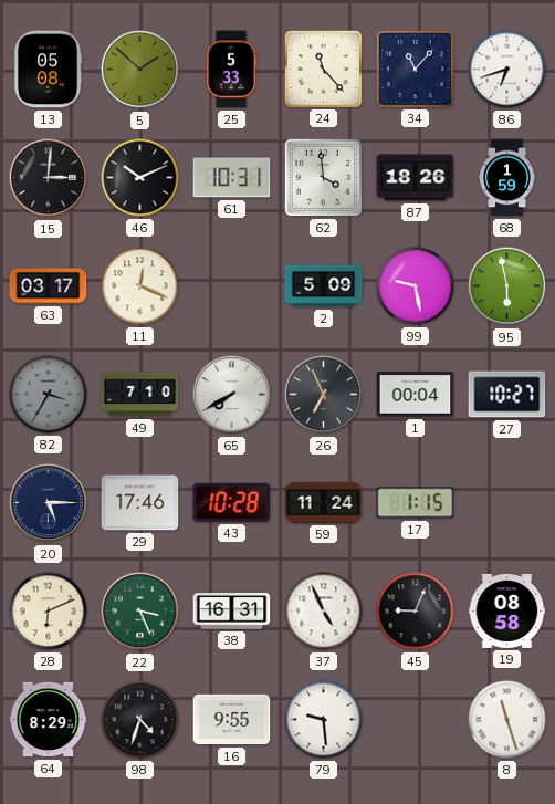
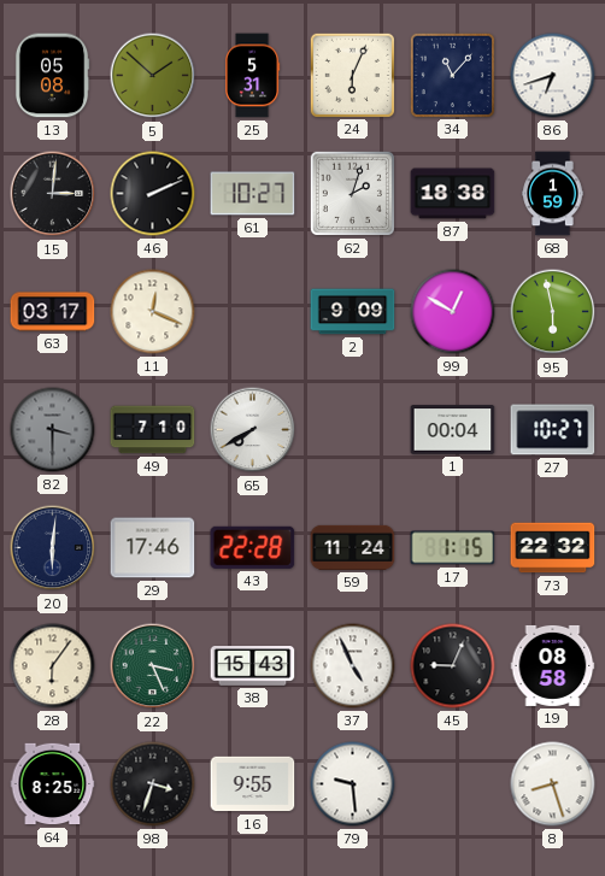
25: 5:33 -> 5:31 (252, 76)
24: 11:23 -> 6:04 (352, 75)
46: 10:11 -> 2:11 (153, 194)
61: 10:31 -> 10:27 (253, 194)
62: 3:59 -> 2:03 (352, 193)
87: 18:26 -> 18:38 (453, 194)
2: 5:09 -> 9:09 (353, 312)
99: 9:28 -> 12:50 (453, 312)
82: 3:35 -> 3:30 (53, 430)
26: 6:56 -> none (324, 395)
20: 5:15 -> 6:01 (53, 548)
43: 10:28 -> 22:28 (253, 547)
73: none -> 22:32 (553, 548)
28: 6:11 -> 6:06 (53, 666)
38: 16:31 -> 15:43 (253, 666)
64: 8:29 -> 8:25 (53, 784)
98: 4:33 -> 3:33 (153, 784)
8: 11:27 -> 8:27 (553, 784)
